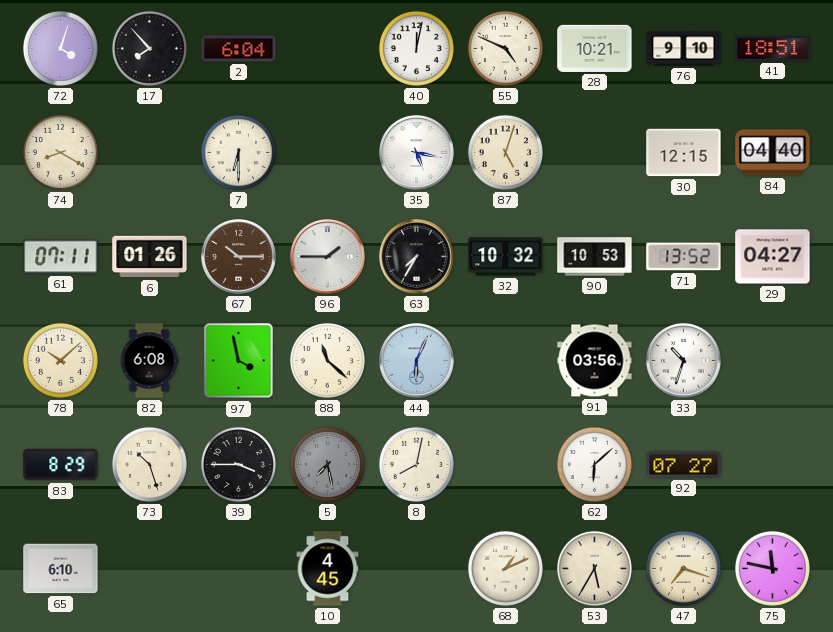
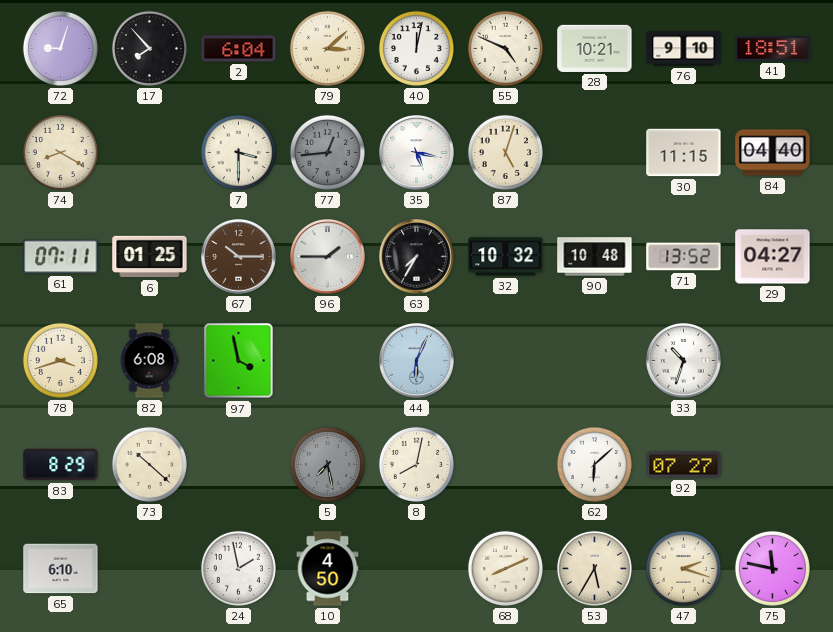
72: 4:03 -> 9:03 (60, 48)
79: none -> 3:08 (327, 48)
7: 6:30 -> 3:30 (238, 152)
77: none -> 12:44 (327, 152)
30: 12:15 -> 11:15 (684, 153)
6: 01:26 -> 01:25 (150, 257)
90: 10:53 -> 10:48 (595, 257)
78: 10:08 -> 3:42 (60, 360)
88: 11:22 -> none (327, 360)
91: 03:56 -> none (595, 361)
73: 10:27 -> 10:22 (149, 464)
39: 3:45 -> none (238, 464)
24: none -> 1:58 (238, 568)
10: 4:45 -> 4:50 (328, 569)
68: 1:11 -> 8:11 (505, 568)
47: 7:18 -> 2:18 (683, 568)
